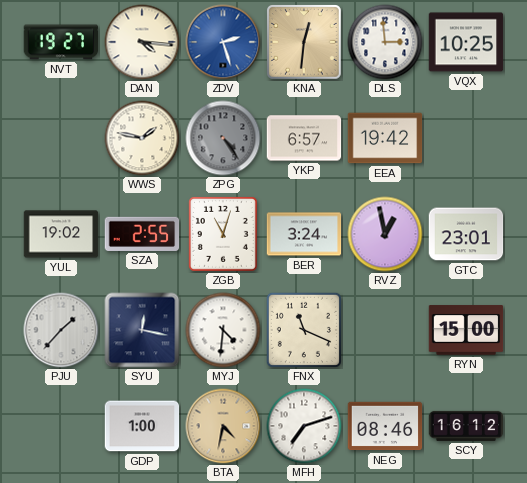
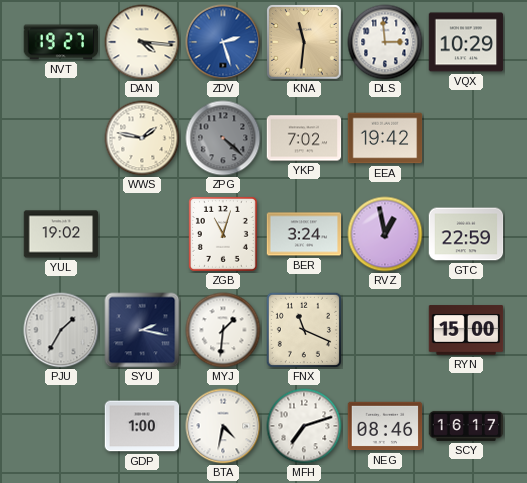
KNA: 12:31 -> 11:31 (304, 42)
VQX: 10:25 -> 10:29 (466, 42)
ZPG: 4:24 -> 4:22 (223, 138)
YKP: 6:57 -> 7:02 (304, 138)
SZA: 2:55 -> none (142, 234)
GTC: 23:01 -> 22:59 (466, 234)
PJU: 1:37 -> 1:35 (61, 330)
SYU: 12:17 -> 2:17 (142, 330)
MYJ: 4:31 -> 1:31 (223, 330)
BTA dial: champagne -> white (223, 426)
SCY: 16:12 -> 16:17 (466, 426)
